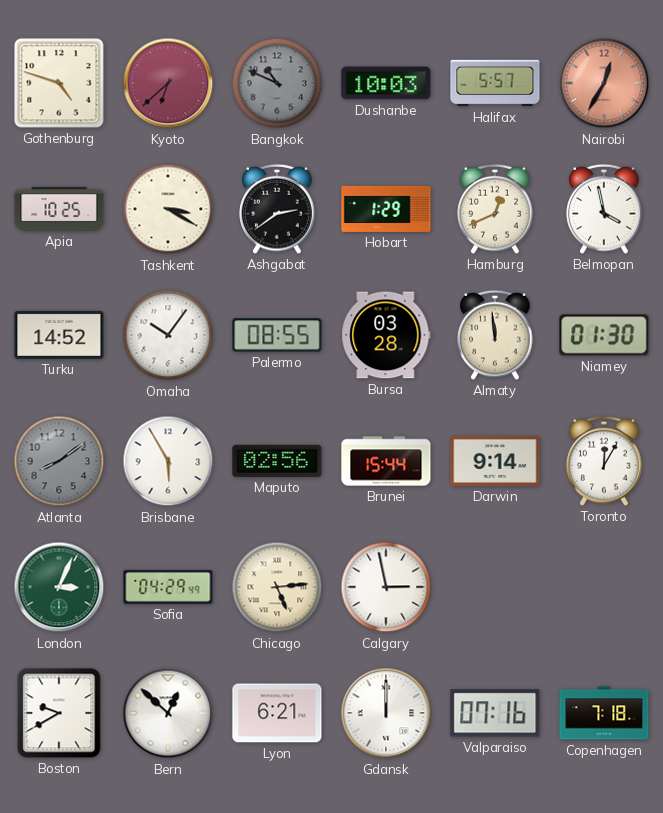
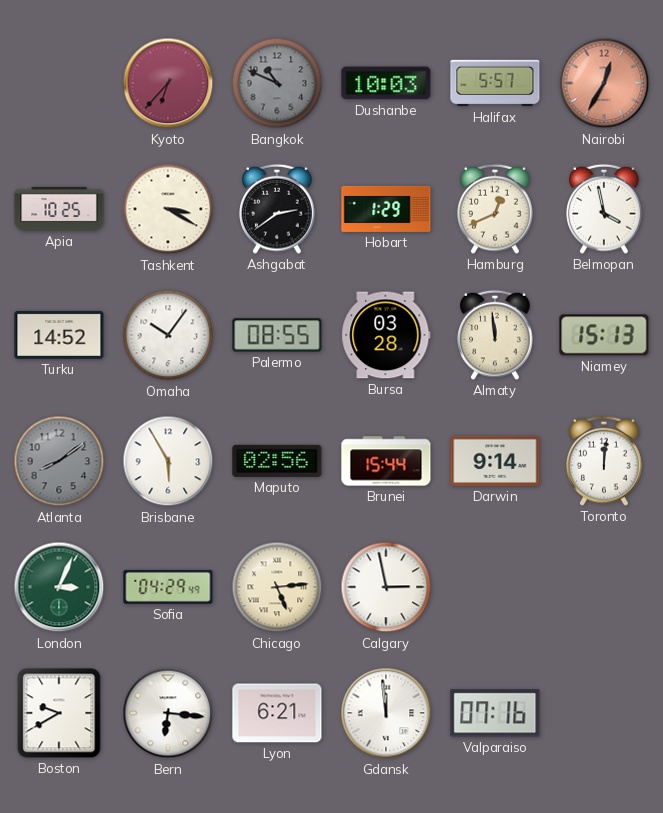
Gothenburg: 4:48 -> none (59, 83)
Kyoto: 6:38 -> 6:37 (168, 83)
Niamey: 01:30 -> 15:13 (604, 335)
Toronto: 12:05 -> 12:01 (604, 461)
Bern: 12:52 -> 6:16 (168, 713)
Gdansk: 12:00 -> 11:59 (386, 713)
Copenhagen: 7:18 -> none (604, 713)
